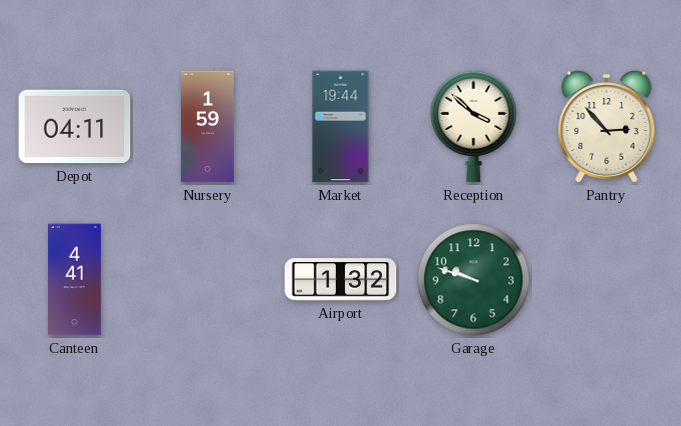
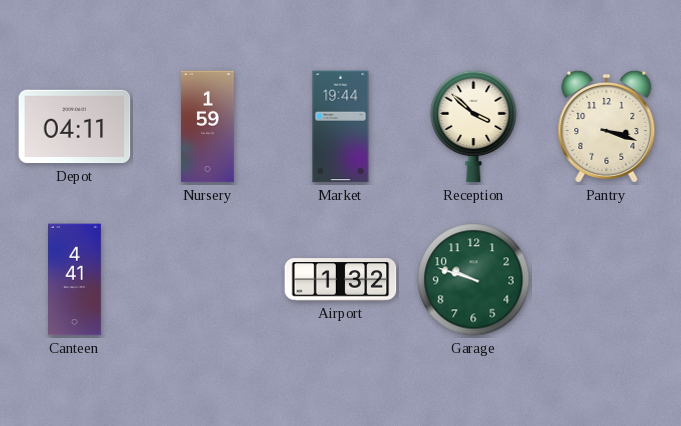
Pantry: 2:53 -> 3:18 (607, 126)
